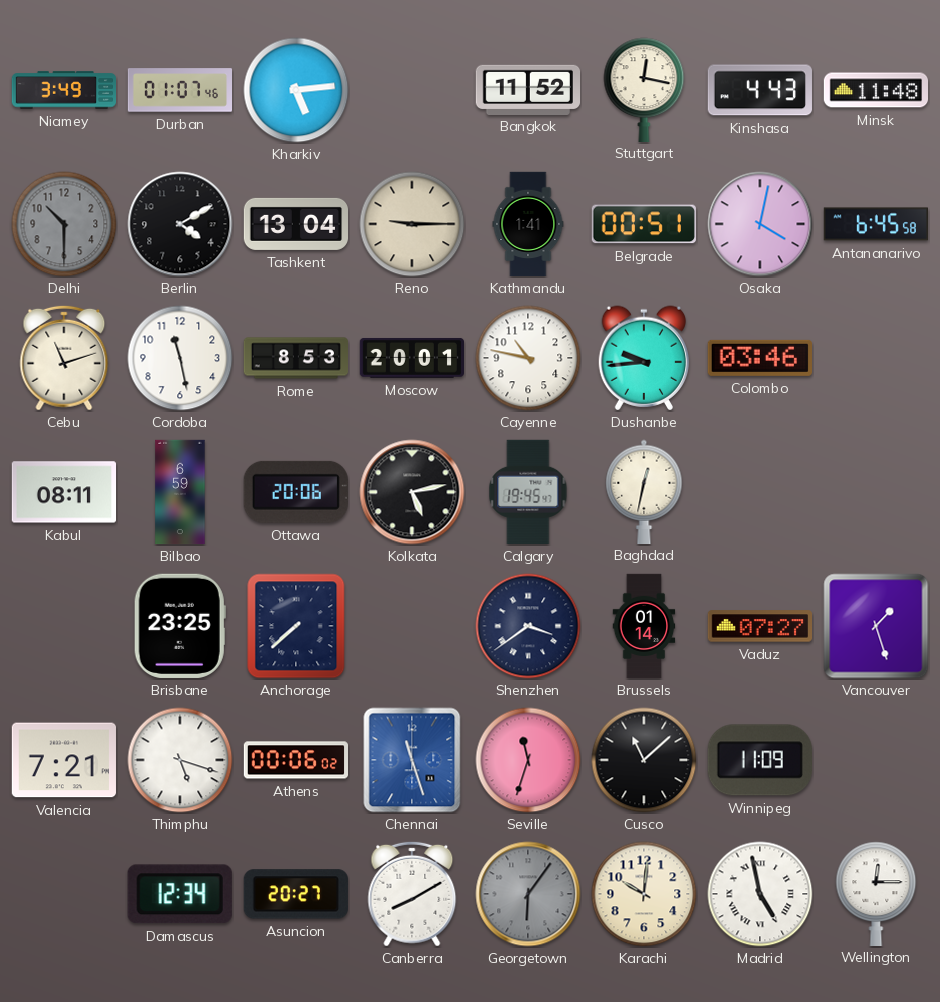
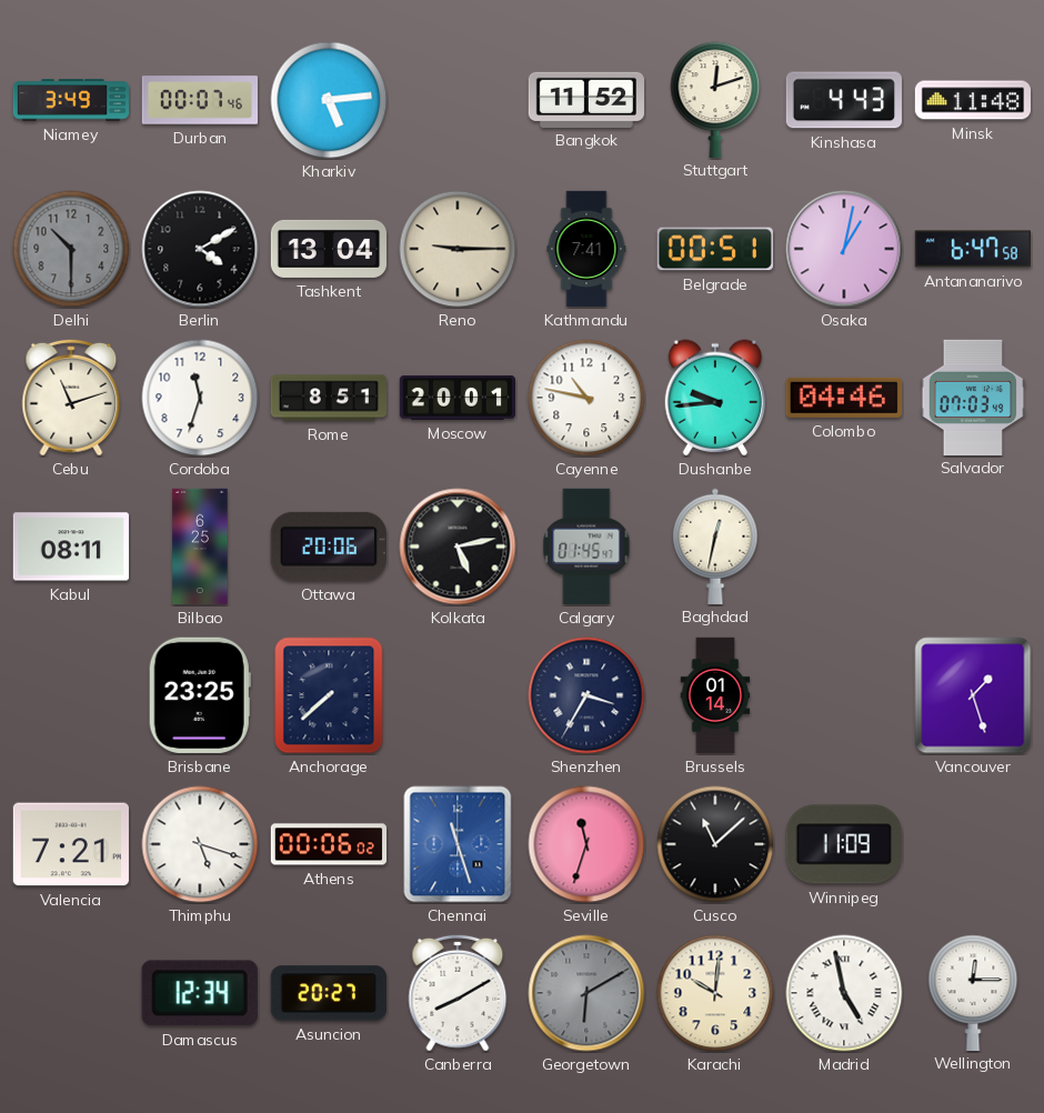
Durban: 01:07 -> 00:07 (199, 100)
Stuttgart: 12:17 -> 12:12 (715, 99)
Kathmandu: 1:41 -> 7:41 (586, 249)
Osaka: 4:02 -> 1:02 (844, 249)
Antananarivo: 6:45 -> 6:47 (972, 249)
Cordoba: 11:28 -> 11:33 (200, 398)
Rome: 8:53 -> 8:51 (328, 398)
Colombo: 03:46 -> 04:46 (844, 398)
Salvador: none -> 07:03 (973, 397)
Bilbao: 6:59 -> 6:25 (200, 547)
Calgary: 19:45 -> 01:45 (586, 547)
Shenzhen: 3:39 -> 3:35 (586, 695)
Vaduz: 07:27 -> none (759, 626)
Georgetown: 6:06 -> 6:10 (586, 993)
